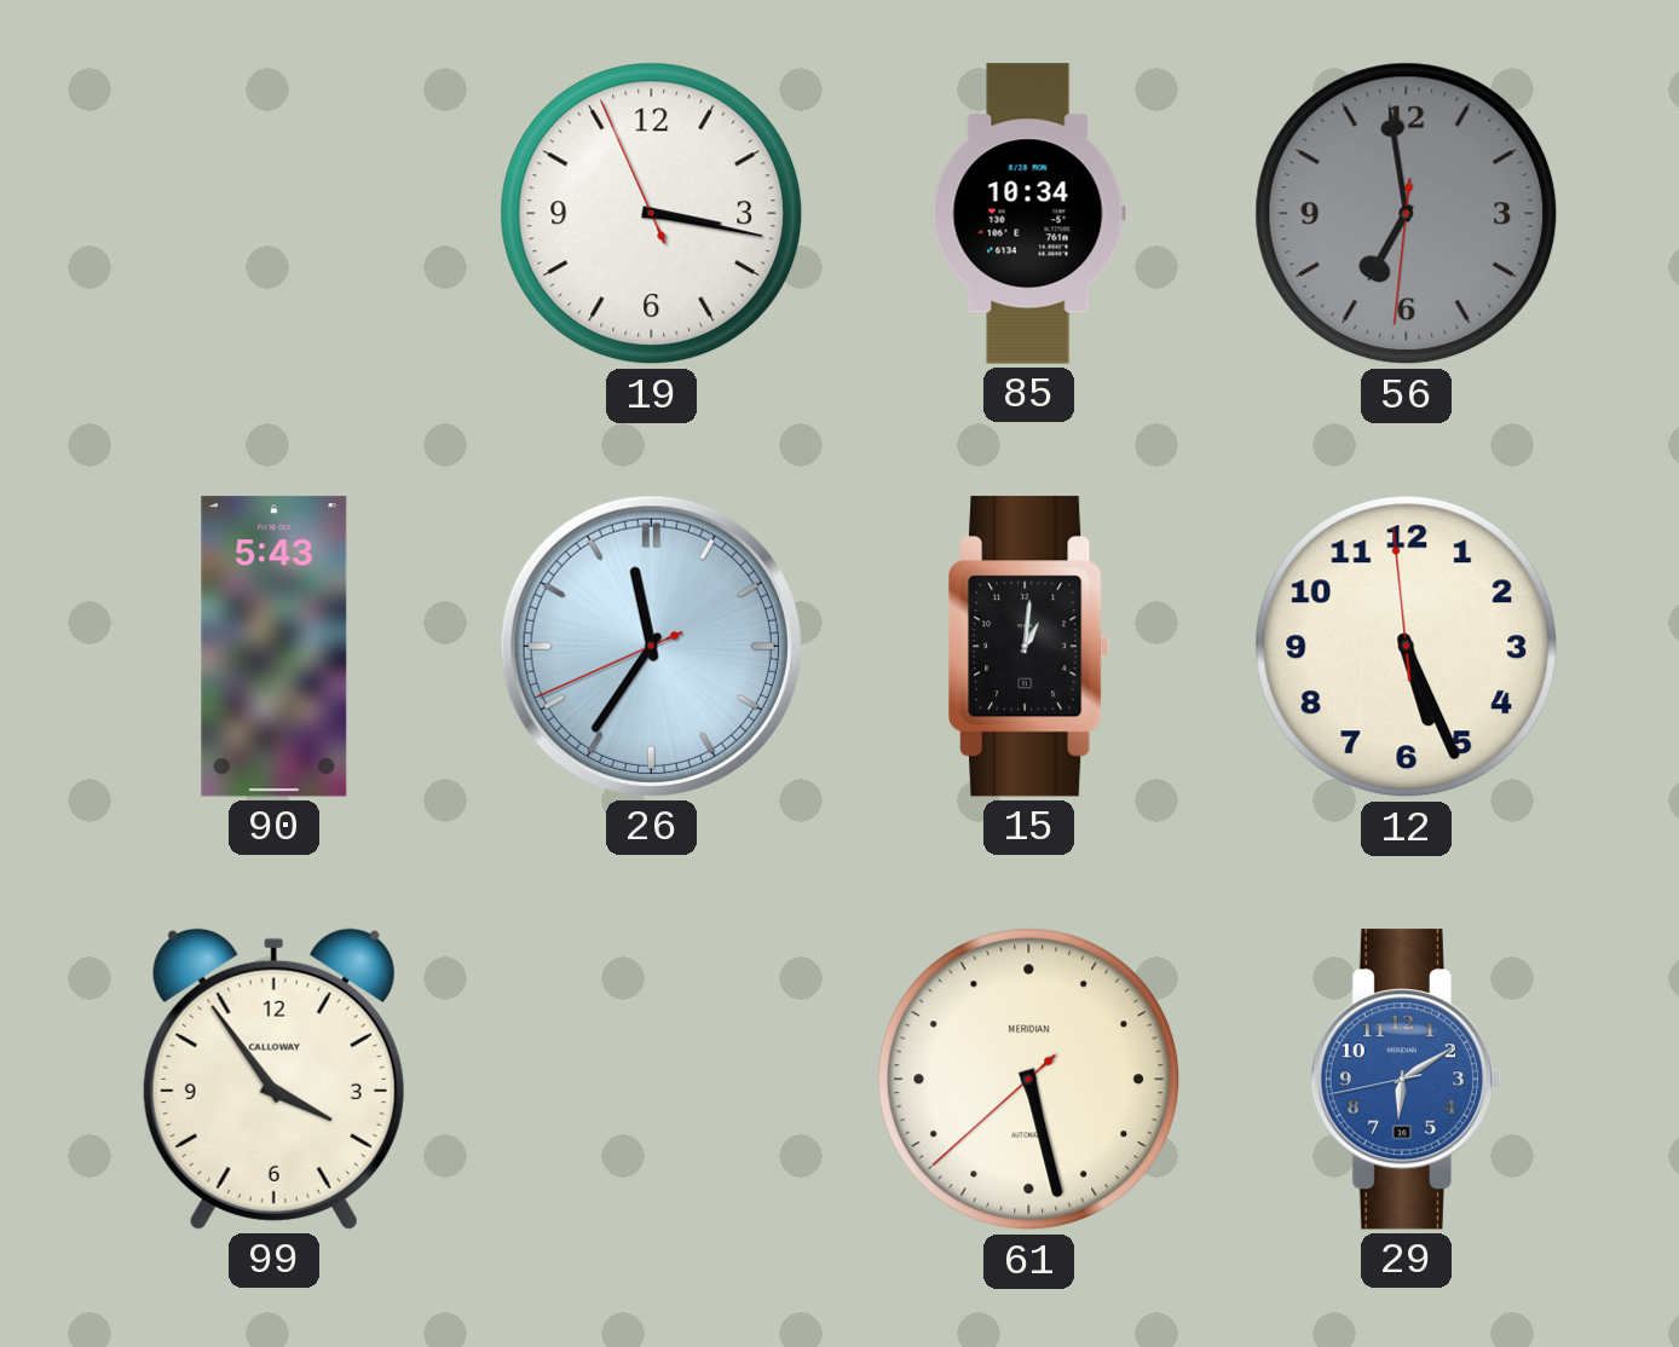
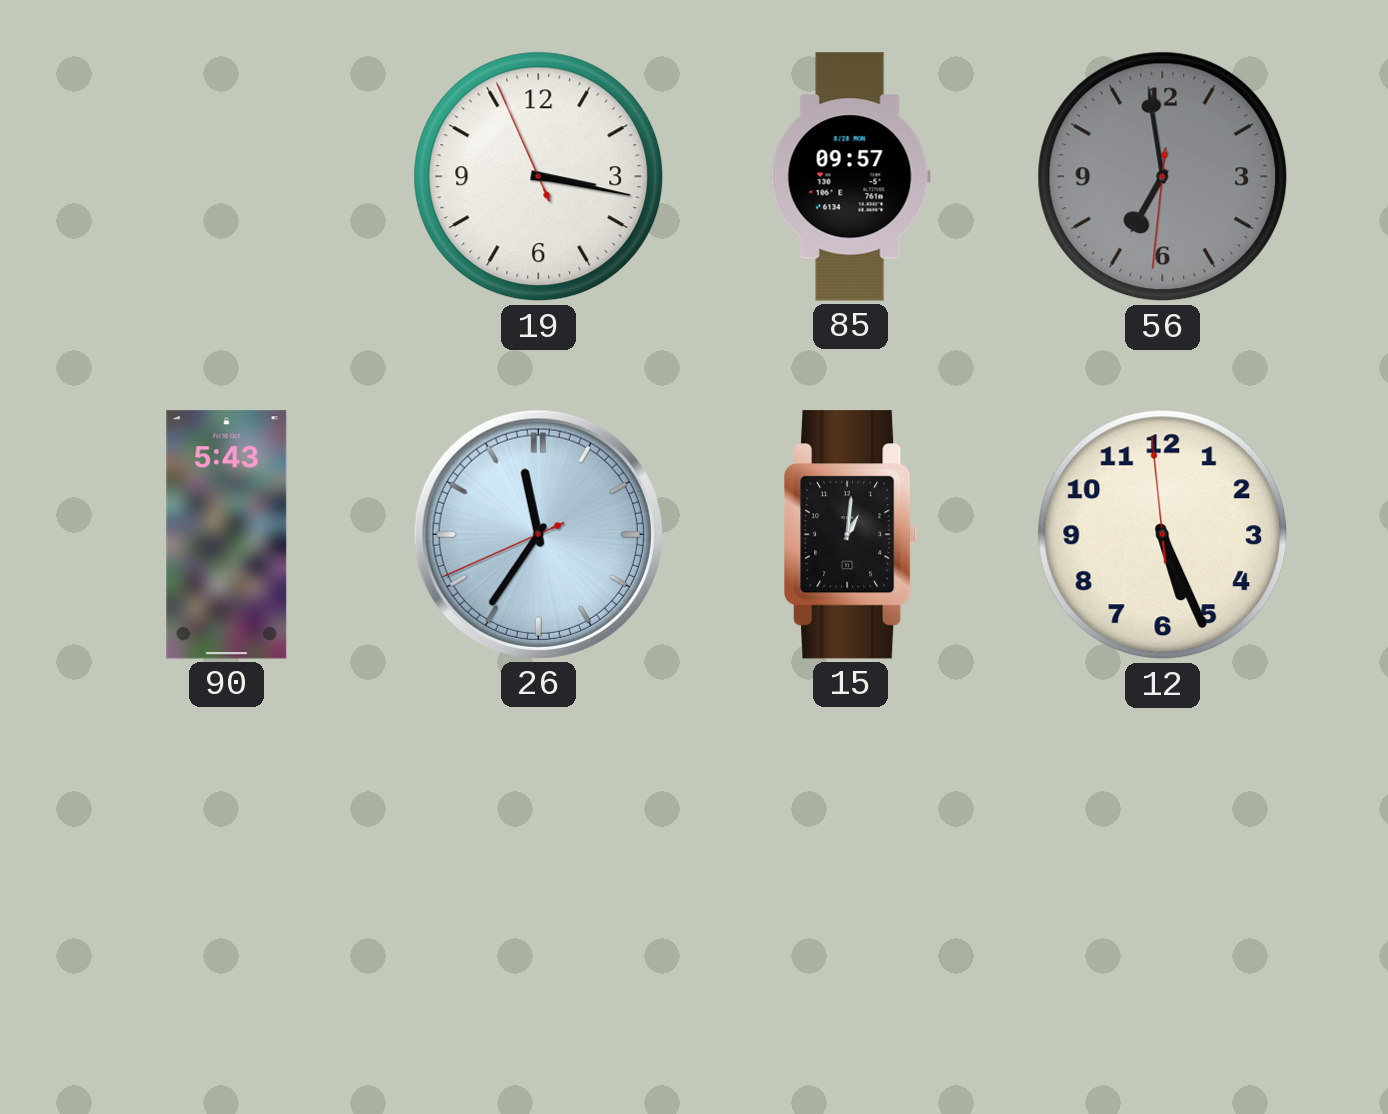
85: 10:34 -> 09:57 (850, 177)
99: 3:54 -> none (273, 1079)
61: 5:27 -> none (1029, 1080)
29: 6:09 -> none (1406, 1080)
